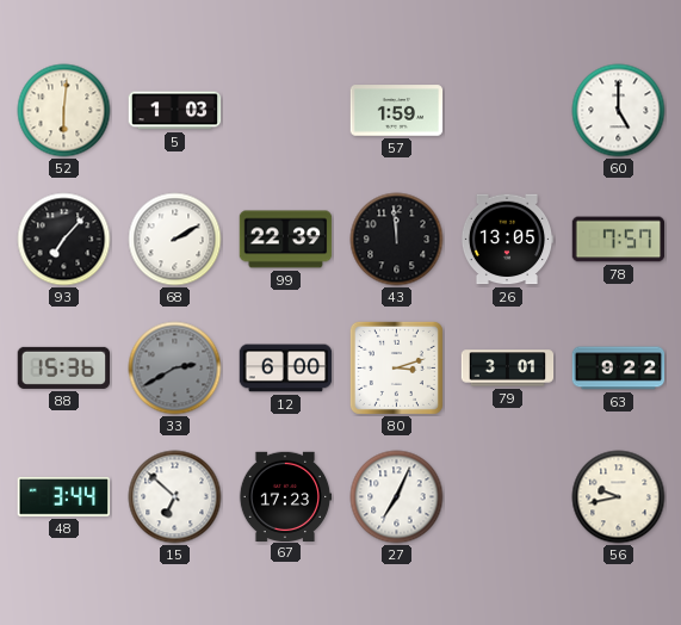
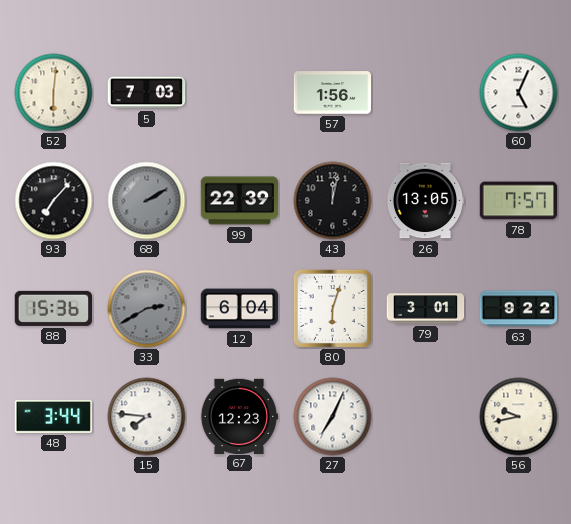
5: 1:03 -> 7:03 (147, 93)
57: 1:59 -> 1:56 (333, 93)
60: 5:00 -> 5:04 (519, 93)
68 dial: white -> grey (147, 201)
43: 11:59 -> 12:02 (333, 201)
12: 6:00 -> 6:04 (240, 309)
80: 3:12 -> 6:03 (332, 308)
15: 6:52 -> 7:46 (147, 417)
67: 17:23 -> 12:23 (239, 416)
